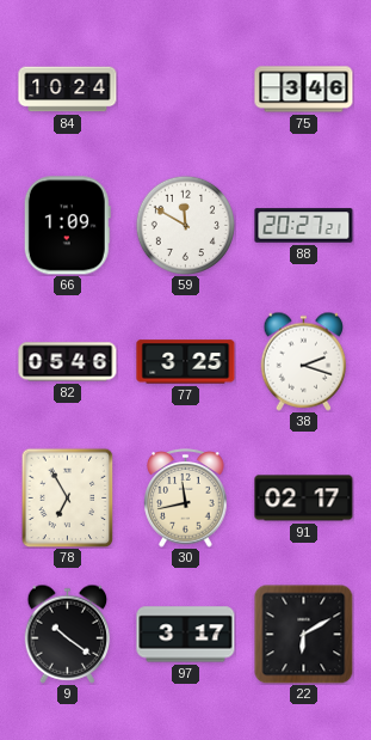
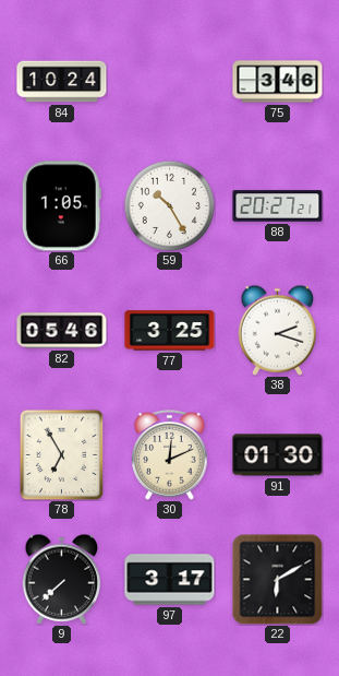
66: 1:09 -> 1:05 (61, 206)
59: 11:50 -> 10:25 (169, 205)
30: 11:43 -> 12:11 (170, 455)
91: 02:17 -> 01:30 (278, 455)
9: 10:21 -> 7:38 (62, 579)
